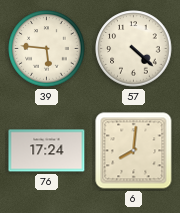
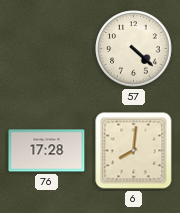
39: 5:46 -> none (47, 49)
76: 17:24 -> 17:28 (47, 151)
